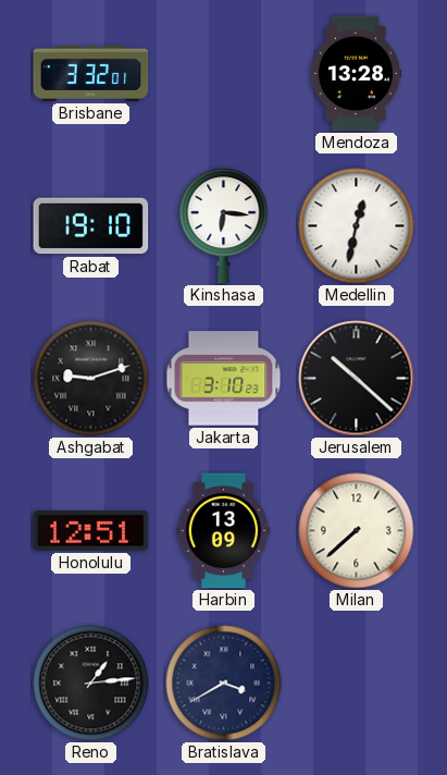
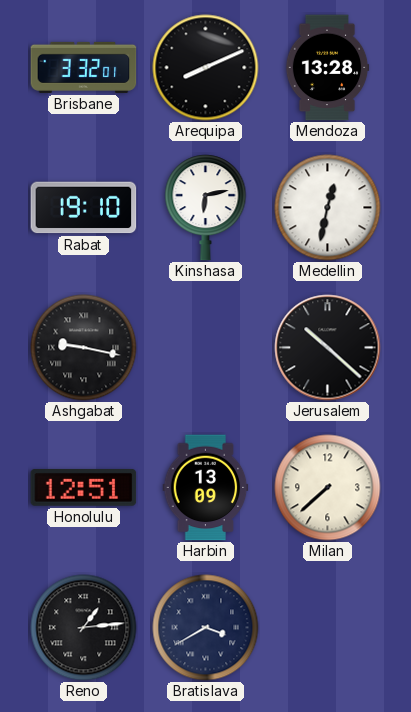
Arequipa: none -> 8:11 (206, 68)
Kinshasa: 6:16 -> 6:13 (206, 208)
Ashgabat: 9:12 -> 9:17 (84, 348)
Jakarta: 3:10 -> none (224, 379)
